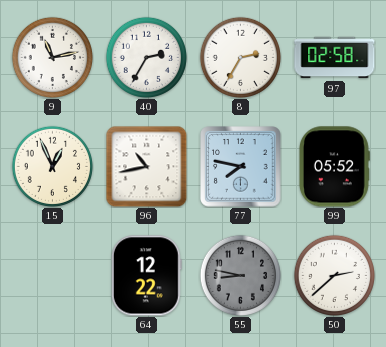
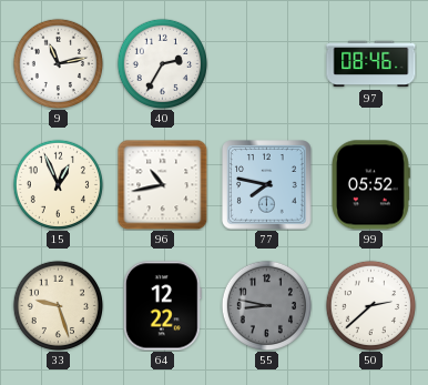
8: 2:35 -> none (240, 57)
97: 02:58 -> 08:46 (371, 64)
33: none -> 9:27 (58, 305)
